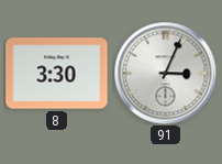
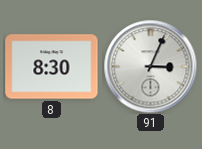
8: 3:30 -> 8:30 (52, 67)
